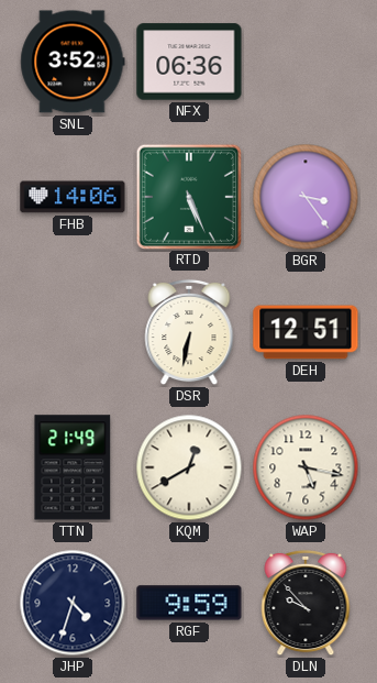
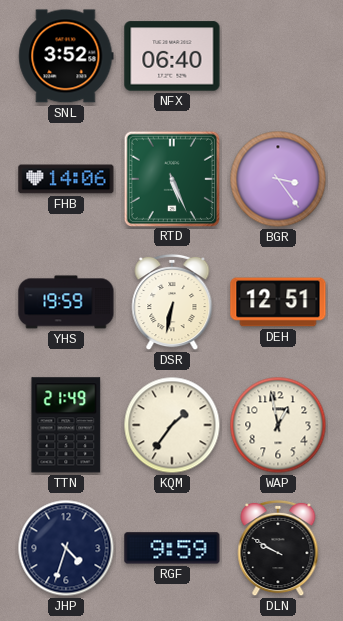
NFX: 06:36 -> 06:40 (172, 56)
YHS: none -> 19:59 (66, 302)
KQM: 12:40 -> 1:36 (172, 425)
WAP: 5:17 -> 12:58 (278, 425)
DLN: 9:53 -> 9:50 (278, 548)
